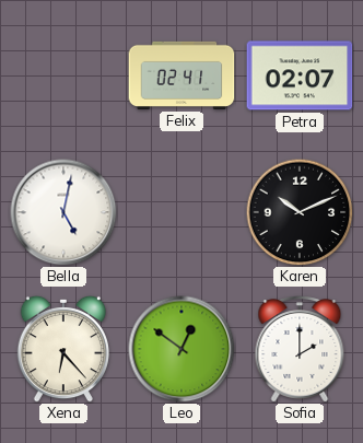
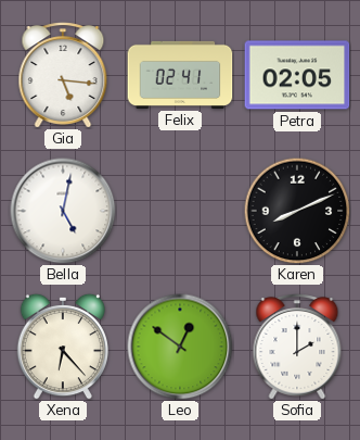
Gia: none -> 5:16 (63, 75)
Petra: 02:07 -> 02:05 (297, 75)
Karen: 10:11 -> 8:11 (297, 211)
